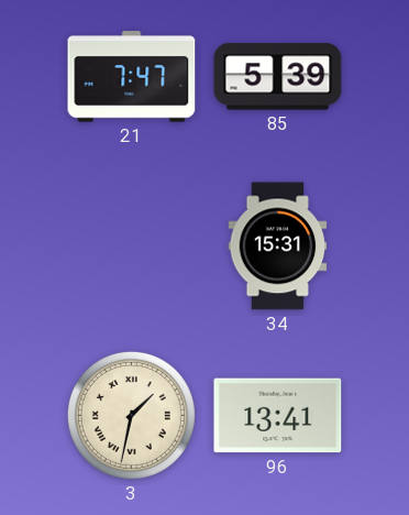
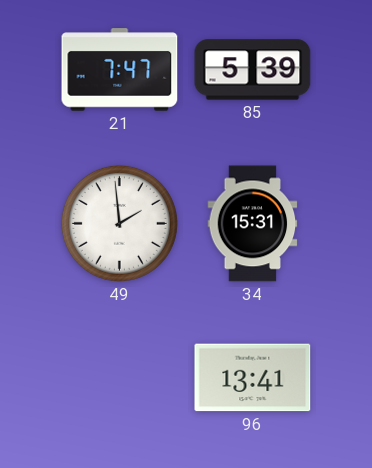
49: none -> 1:59 (119, 223)
3: 1:32 -> none (131, 415)
